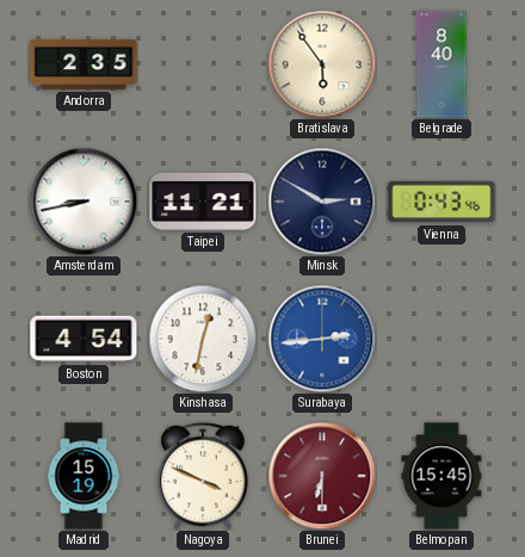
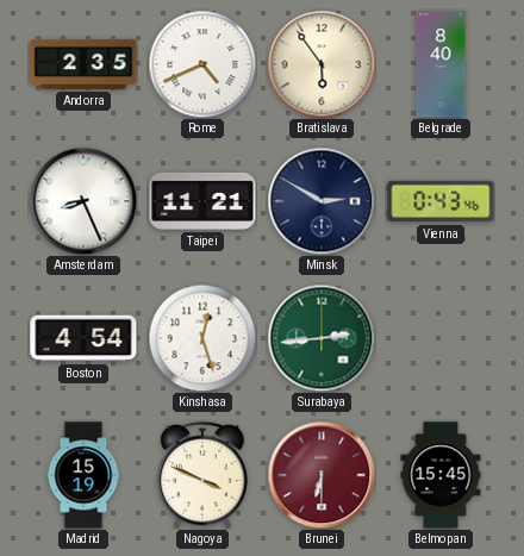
Rome: none -> 4:41 (202, 64)
Amsterdam: 8:43 -> 8:26 (83, 201)
Kinshasa: 12:32 -> 12:27 (202, 338)
Surabaya dial: blue -> green (322, 338)
